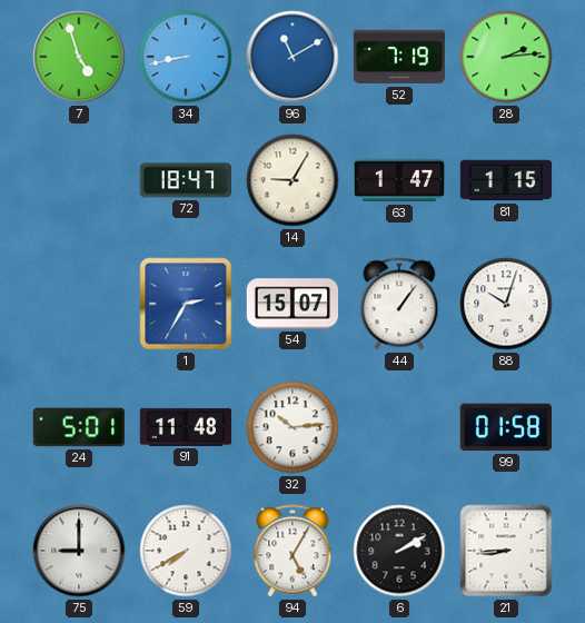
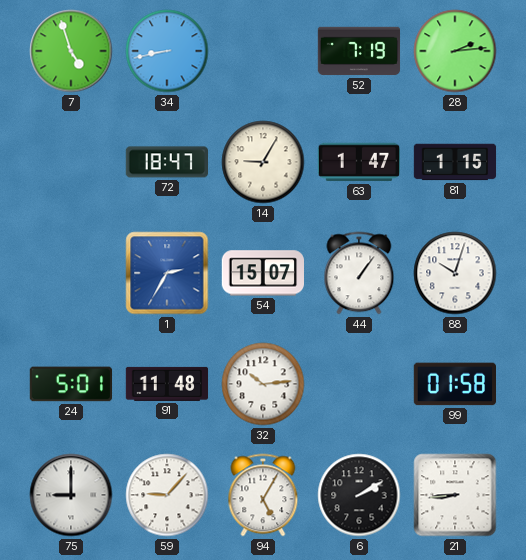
96: 11:10 -> none (292, 57)
59: 7:40 -> 9:07 (167, 495)
